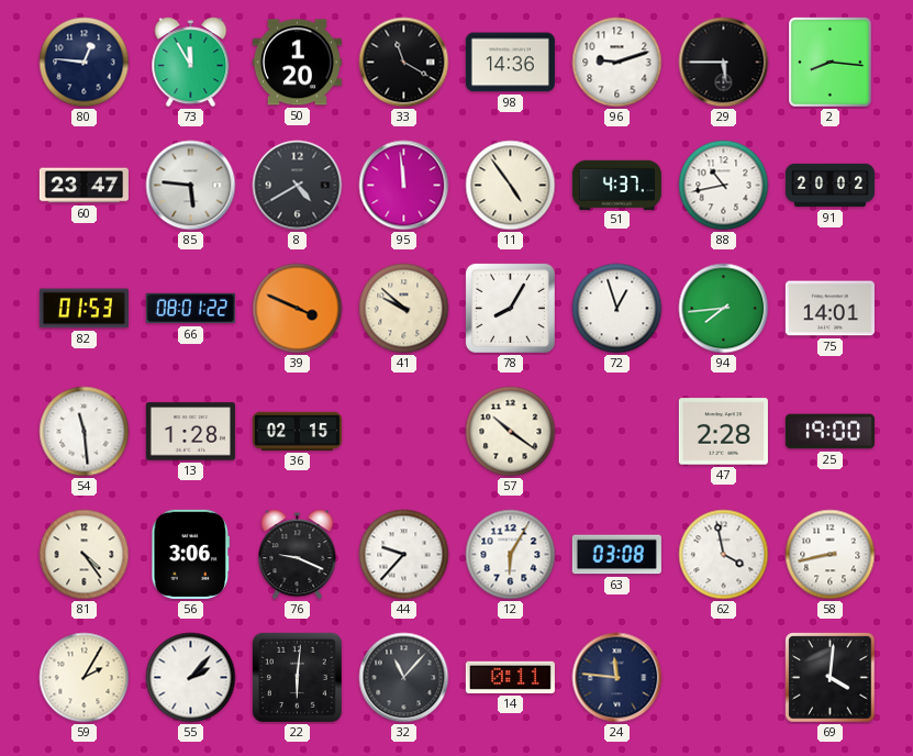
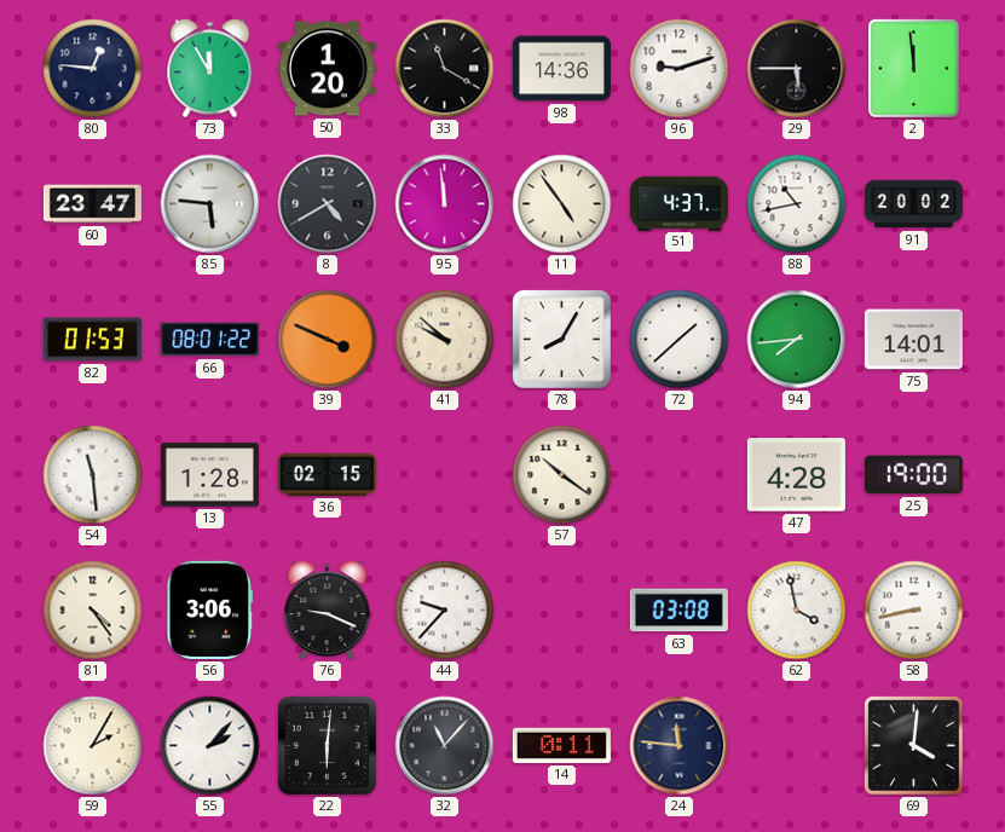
2: 8:16 -> 11:59 (914, 69)
72: 12:57 -> 1:38 (680, 340)
47: 2:28 -> 4:28 (796, 475)
12: 6:05 -> none (511, 555)
